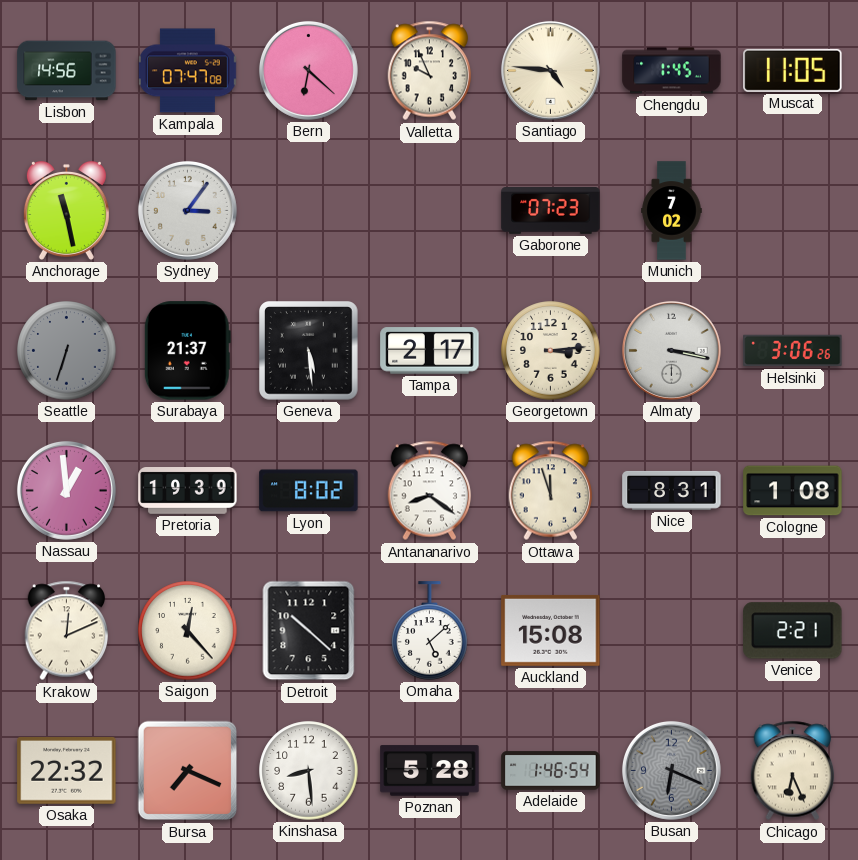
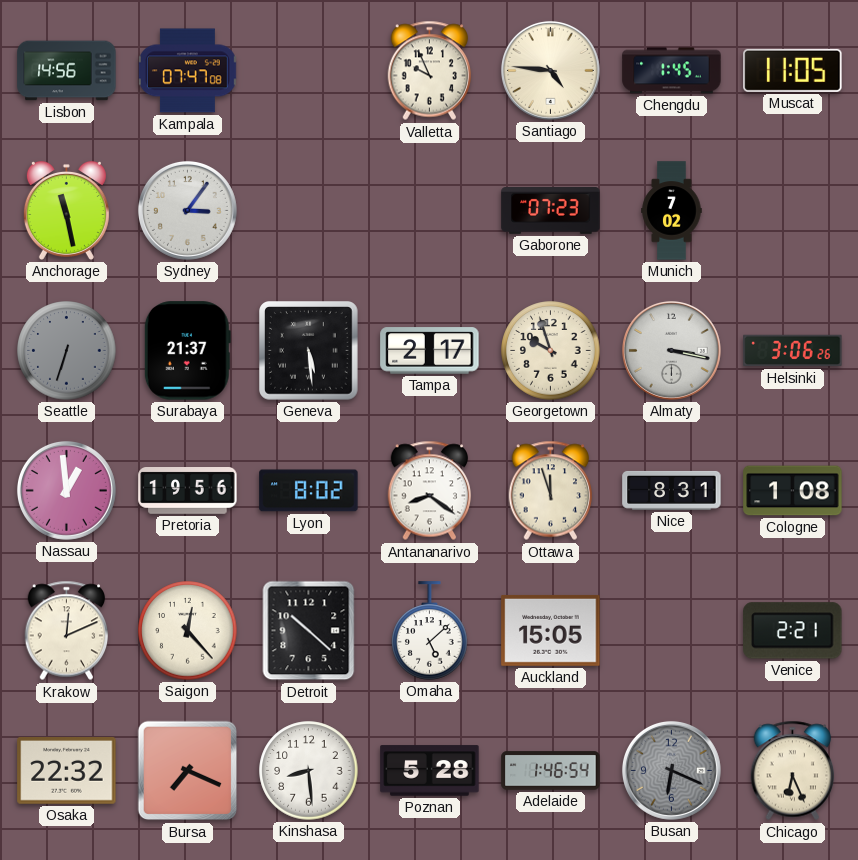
Bern: 6:22 -> none (308, 70)
Georgetown: 3:14 -> 9:57 (551, 351)
Pretoria: 19:39 -> 19:56 (188, 491)
Auckland: 15:08 -> 15:05 (551, 630)
